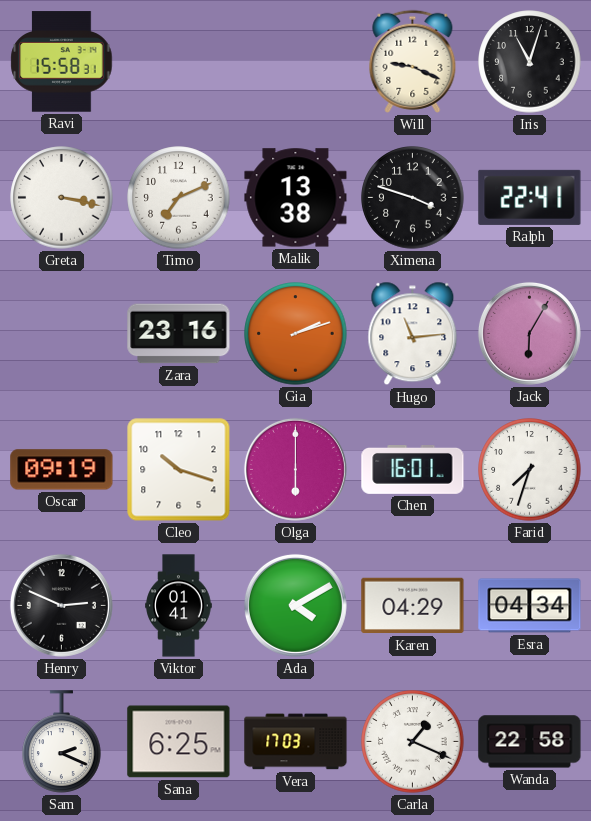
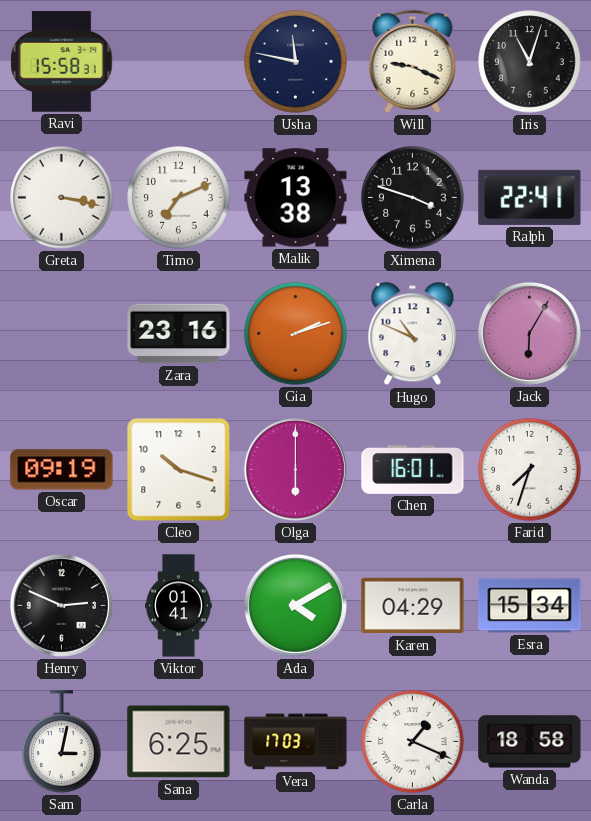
Usha: none -> 11:47 (296, 62)
Hugo: 11:14 -> 10:49 (413, 334)
Esra: 04:34 -> 15:34 (530, 606)
Sam: 2:19 -> 3:02 (62, 742)
Wanda: 22:58 -> 18:58 (530, 742)
